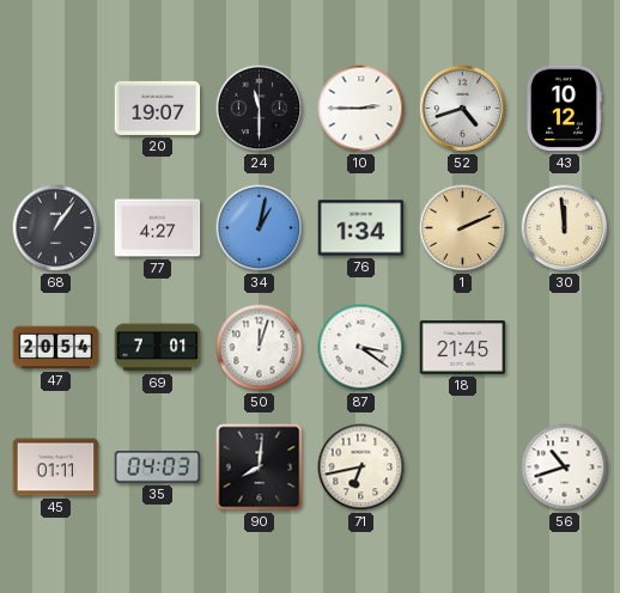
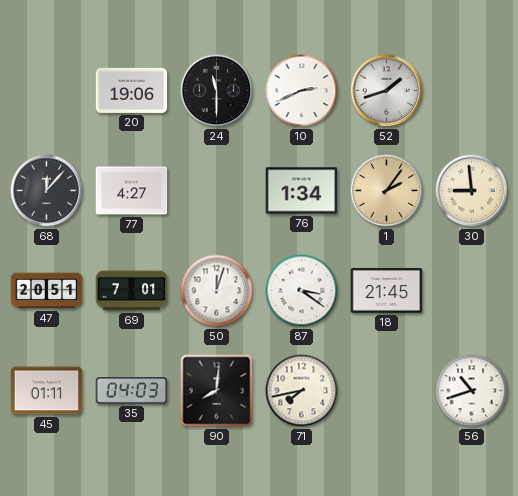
20: 19:07 -> 19:06 (132, 90)
10: 2:45 -> 2:41 (302, 91)
52: 4:42 -> 1:42 (387, 91)
43: 10:12 -> none (564, 109)
68: 1:06 -> 12:07 (47, 191)
34: 1:02 -> none (260, 228)
1: 2:11 -> 2:06 (387, 191)
30: 11:59 -> 8:59 (472, 191)
47: 20:54 -> 20:51 (47, 291)
71: 6:43 -> 7:43 (302, 391)
